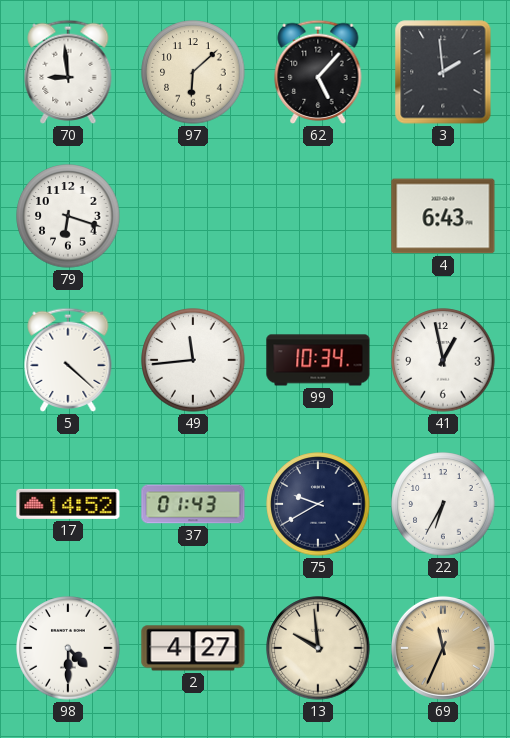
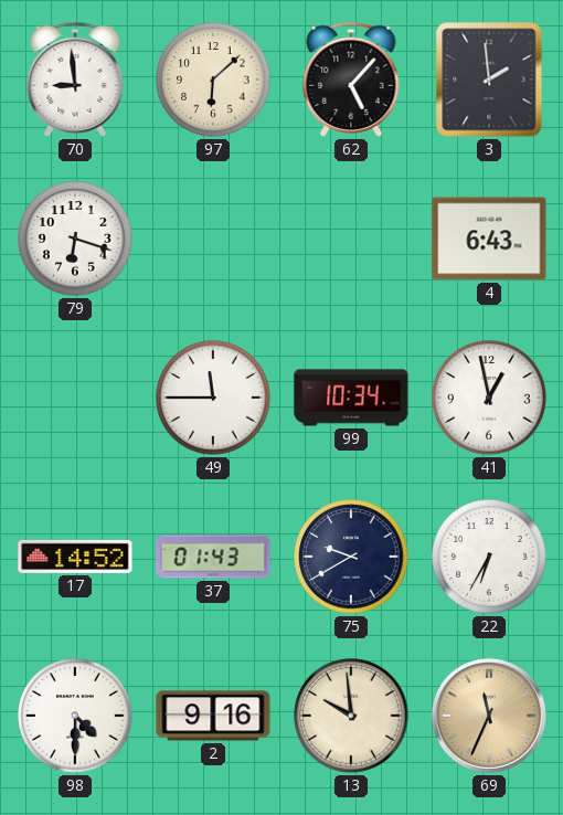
5: 4:22 -> none (68, 360)
49: 11:44 -> 11:45 (213, 398)
2: 4:27 -> 9:16 (213, 716)
